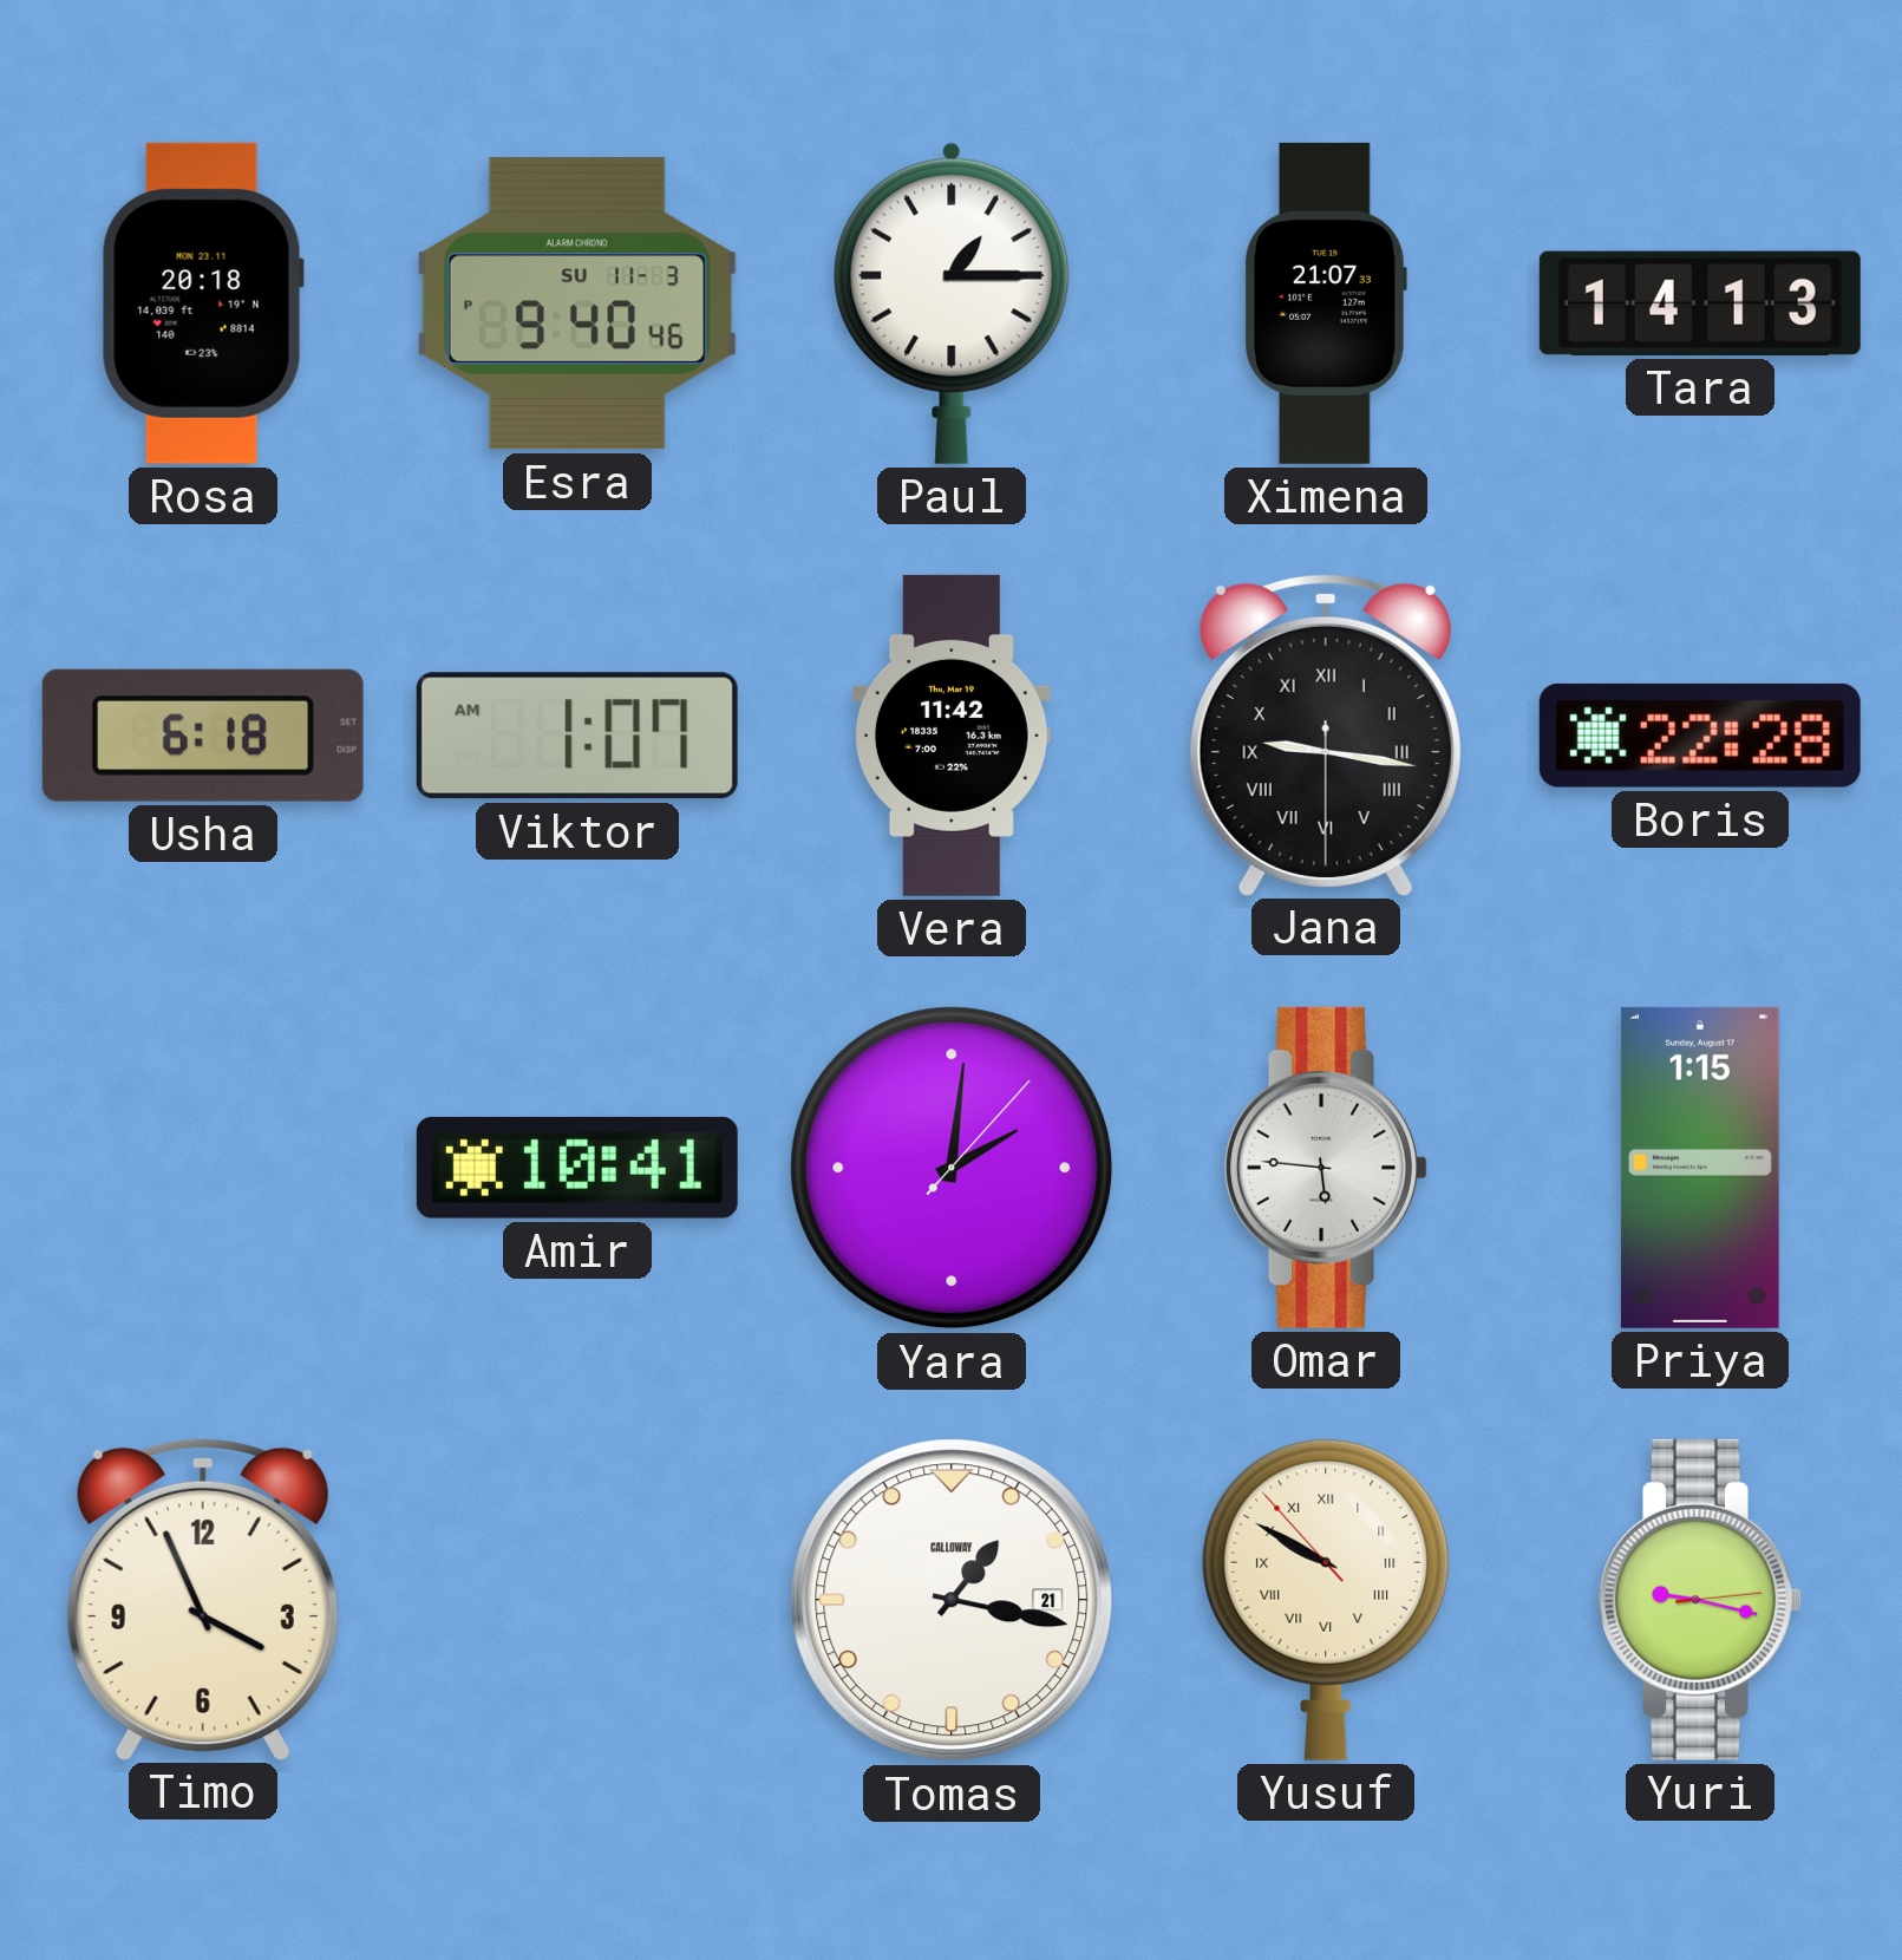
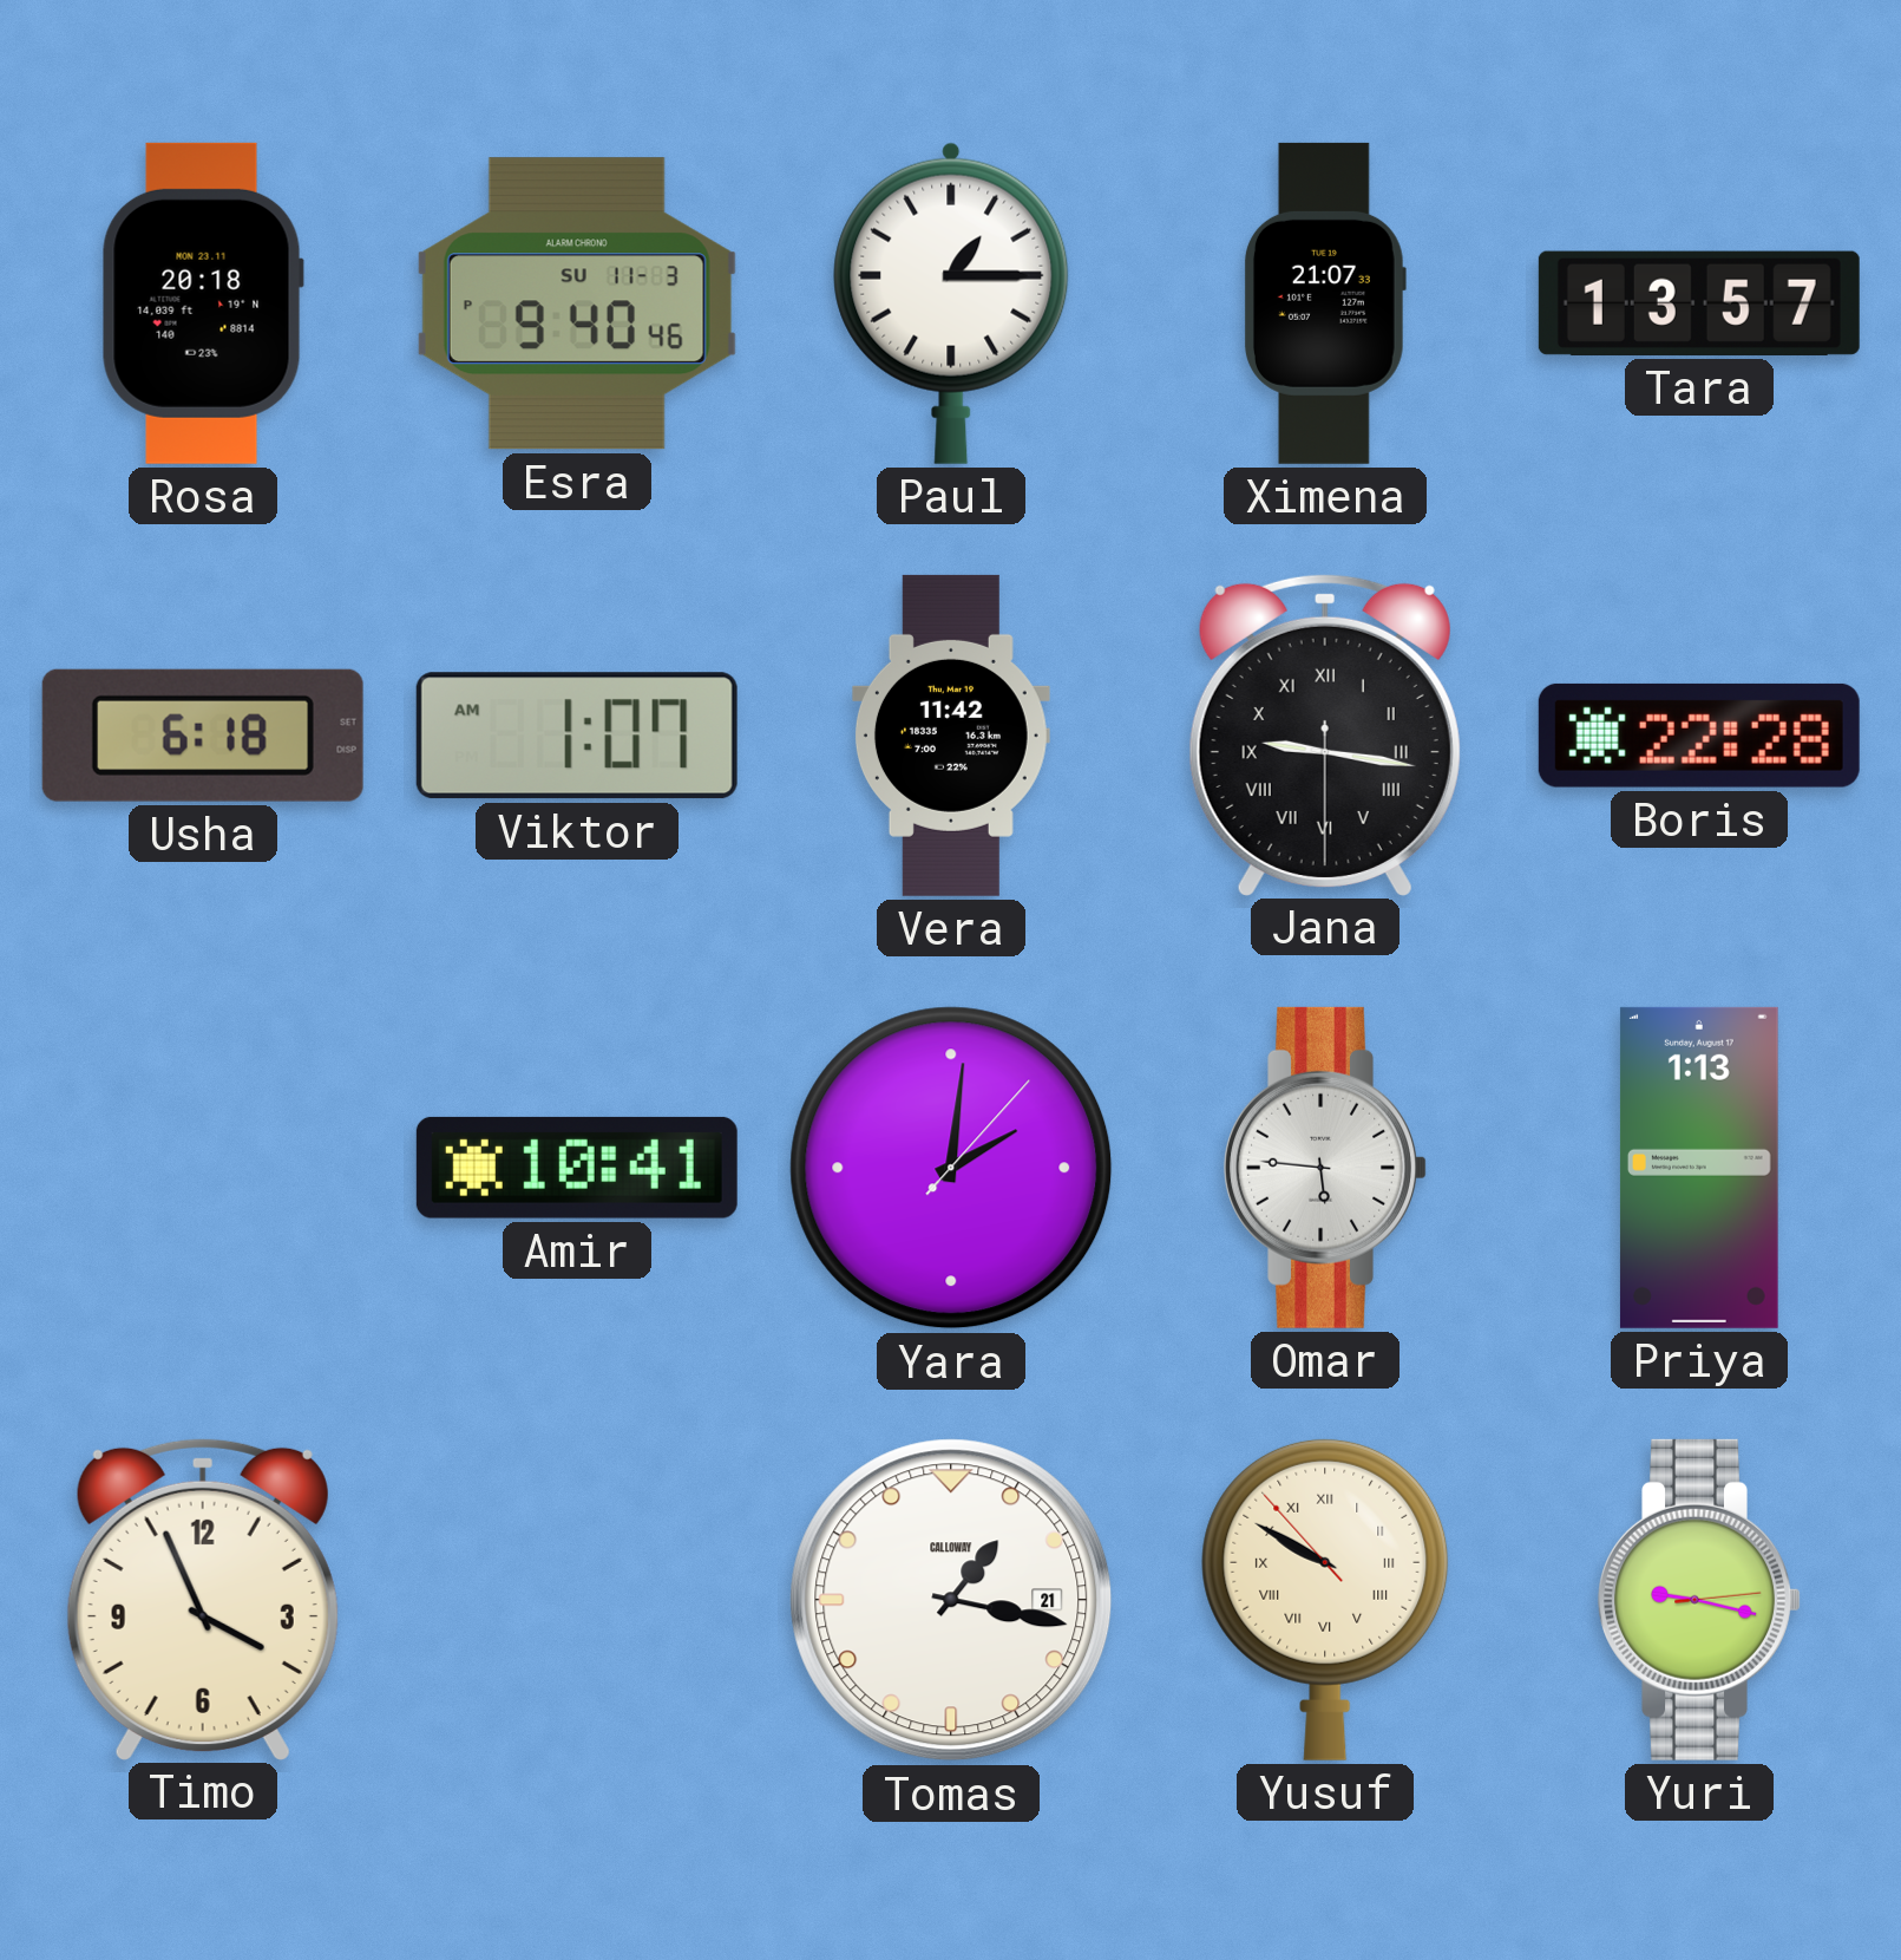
Tara: 14:13 -> 13:57 (1699, 303)
Priya: 1:15 -> 1:13 (1699, 1168)
